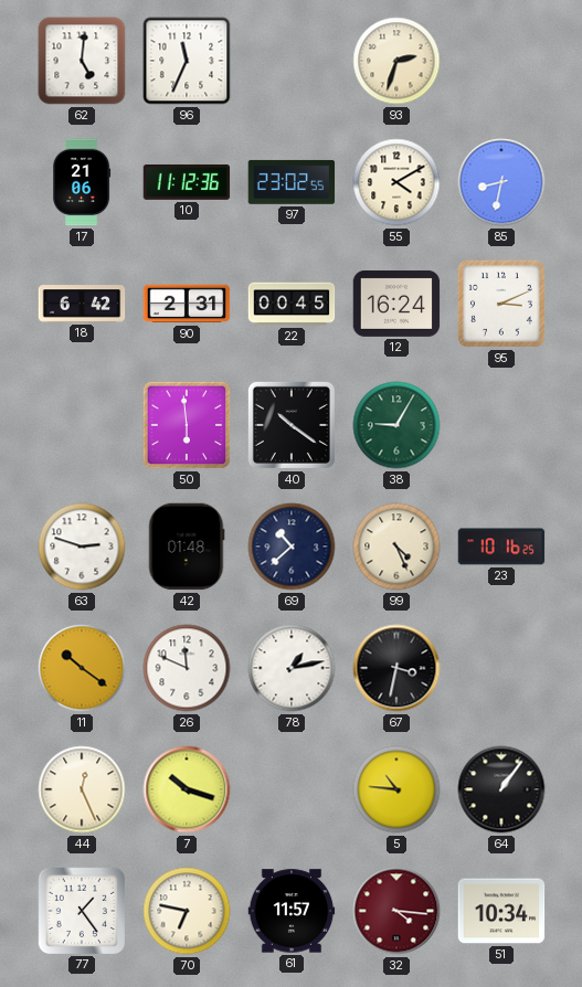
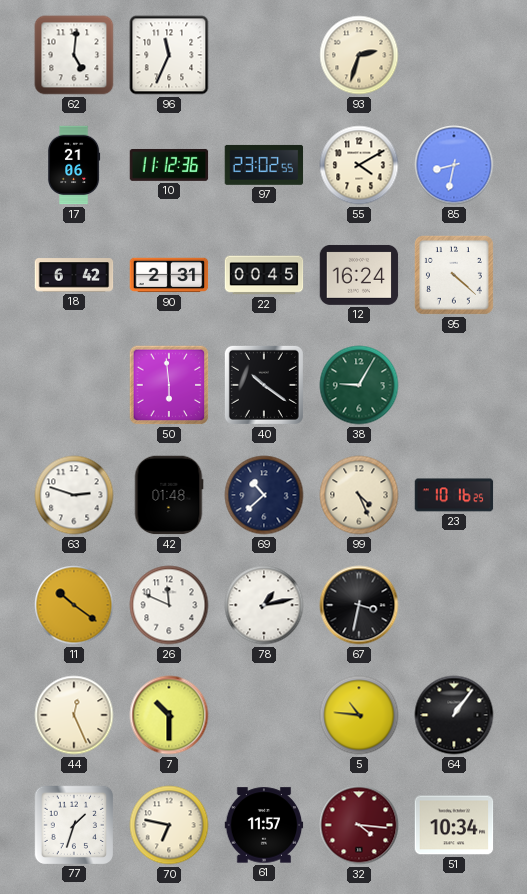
95: 3:11 -> 4:22 (454, 275)
7: 10:18 -> 10:30 (169, 715)
77: 1:24 -> 1:33 (73, 824)
